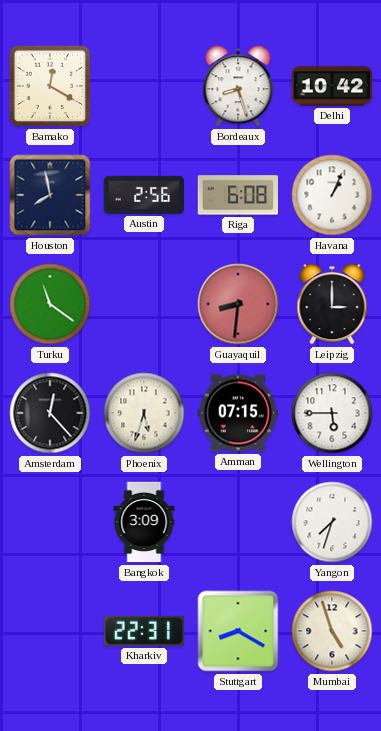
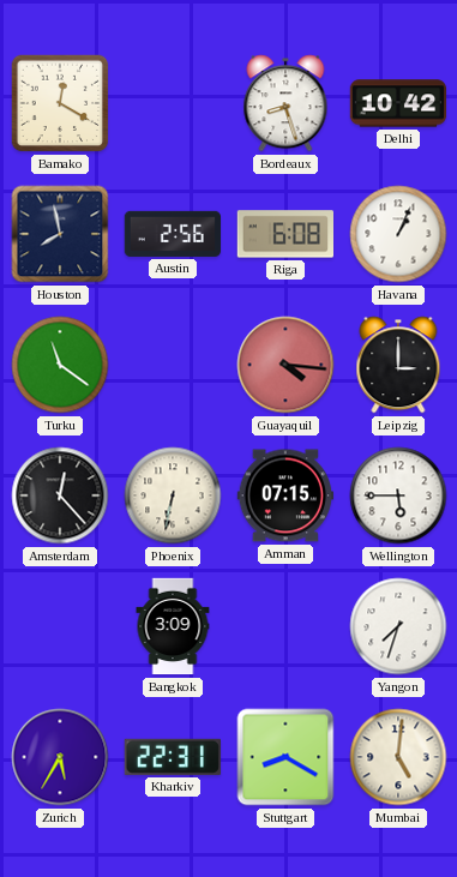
Guayaquil: 8:31 -> 4:16 (285, 365)
Phoenix: 5:33 -> 6:32 (173, 495)
Zurich: none -> 5:35 (60, 757)
Mumbai: 4:57 -> 5:01 (398, 757)
